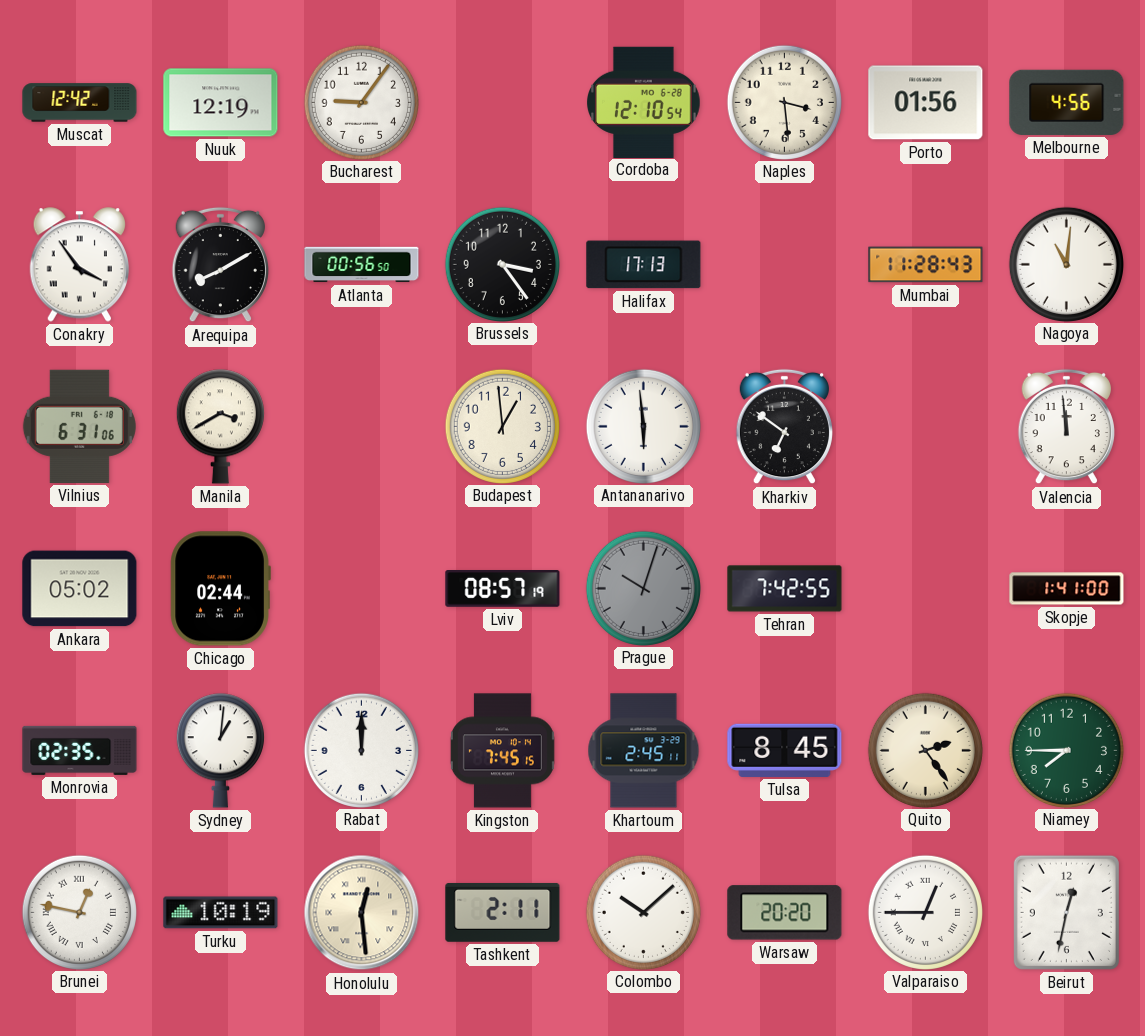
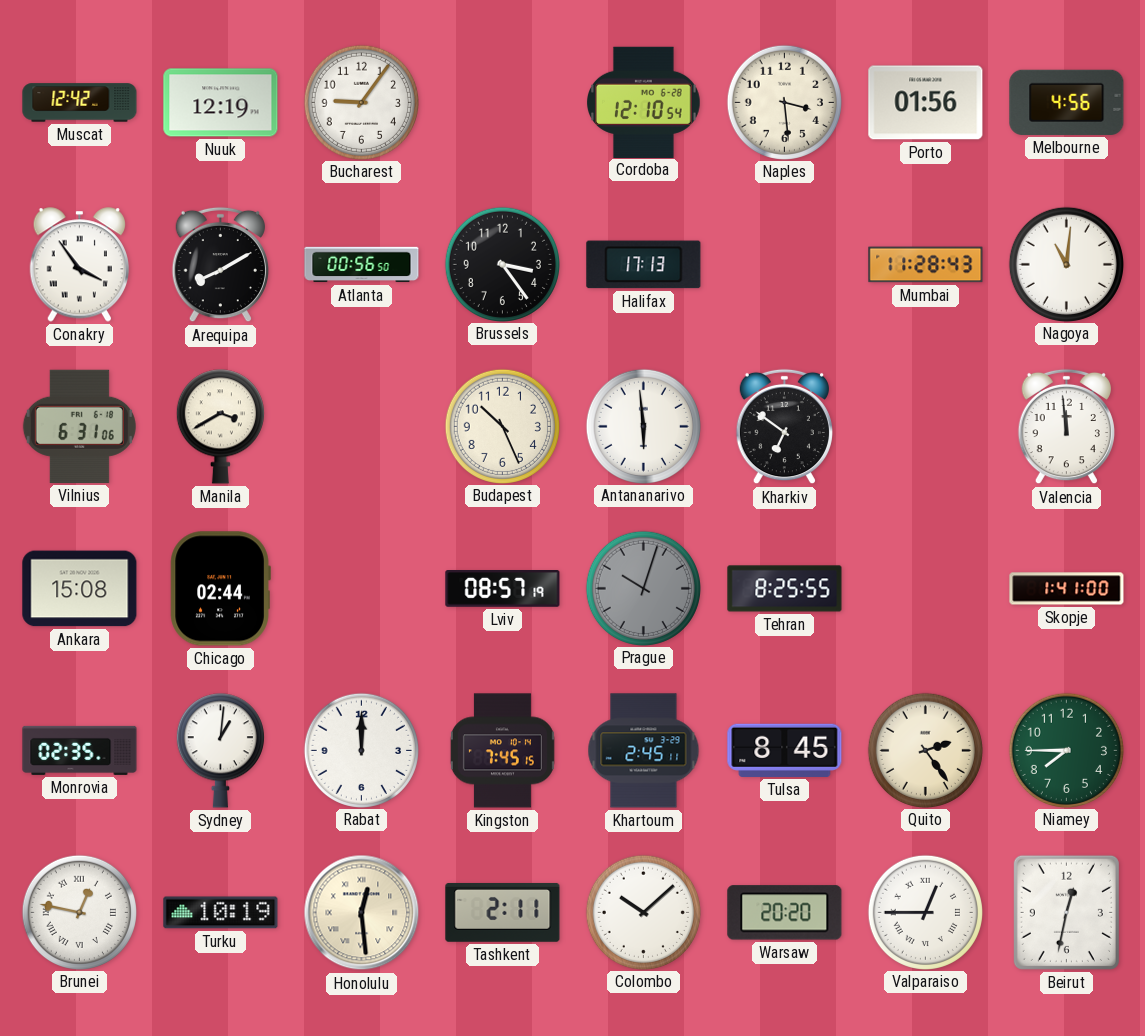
Budapest: 12:59 -> 10:26 (502, 426)
Ankara: 05:02 -> 15:08 (80, 589)
Tehran: 7:42 -> 8:25 (785, 589)
